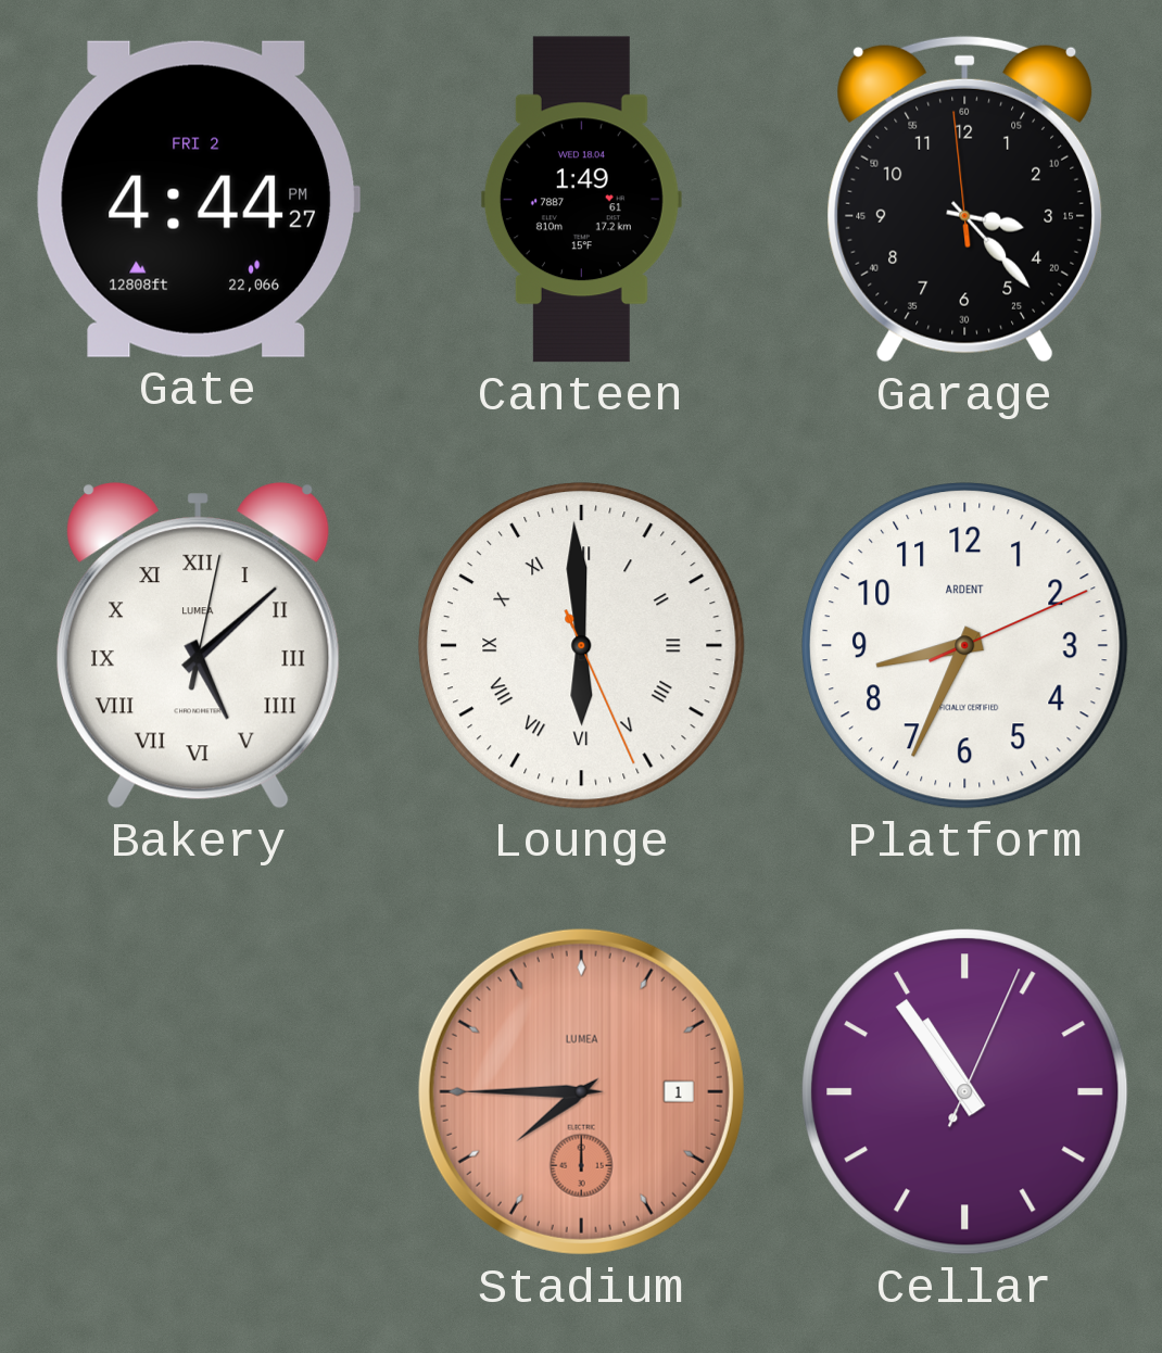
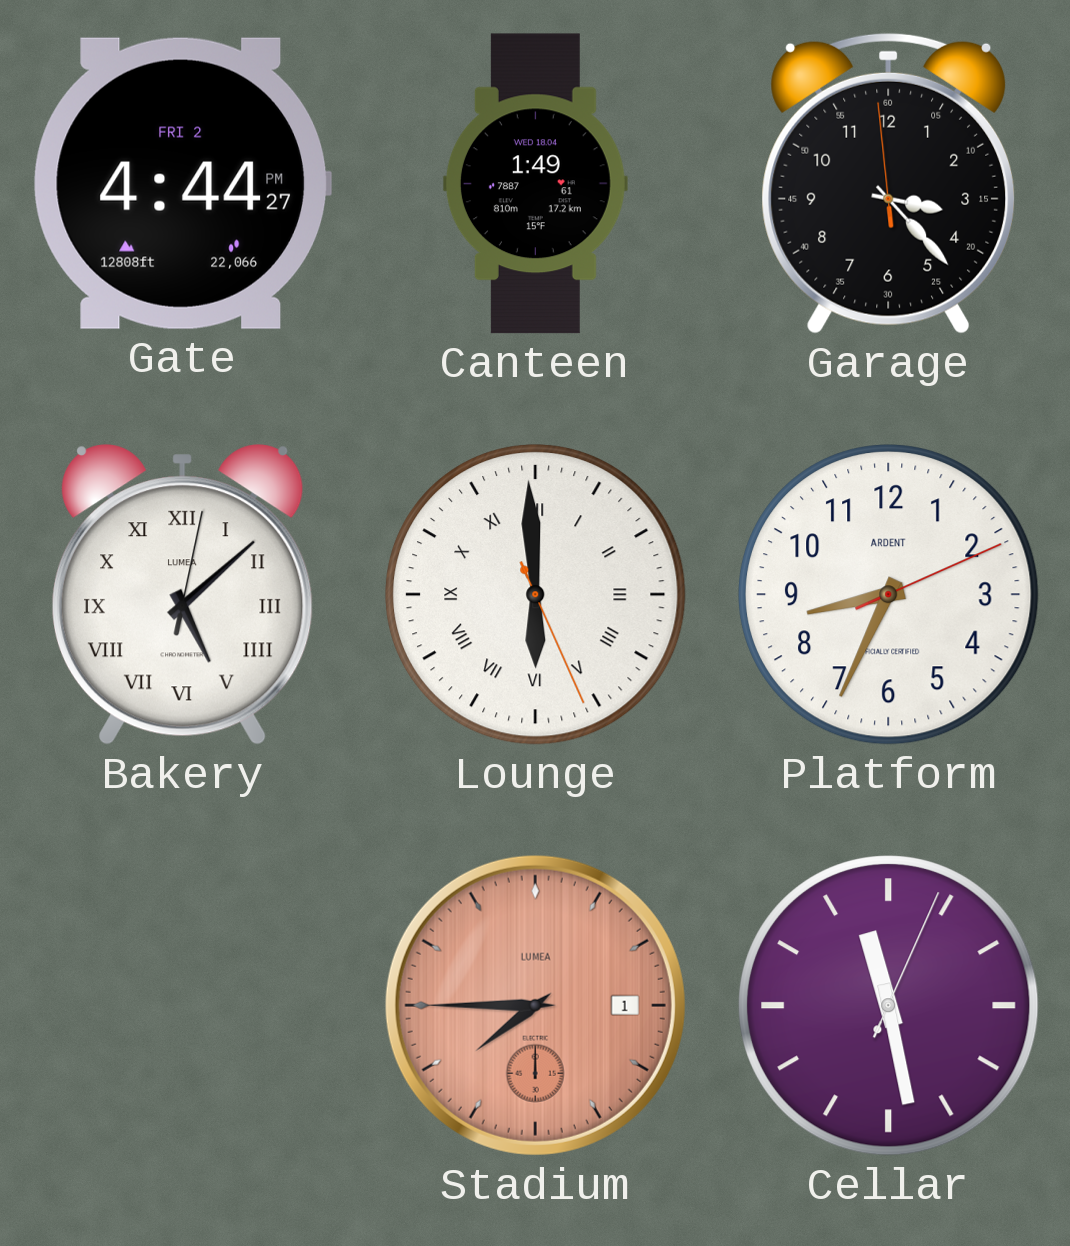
Cellar: 10:54 -> 11:28 (889, 1006)
